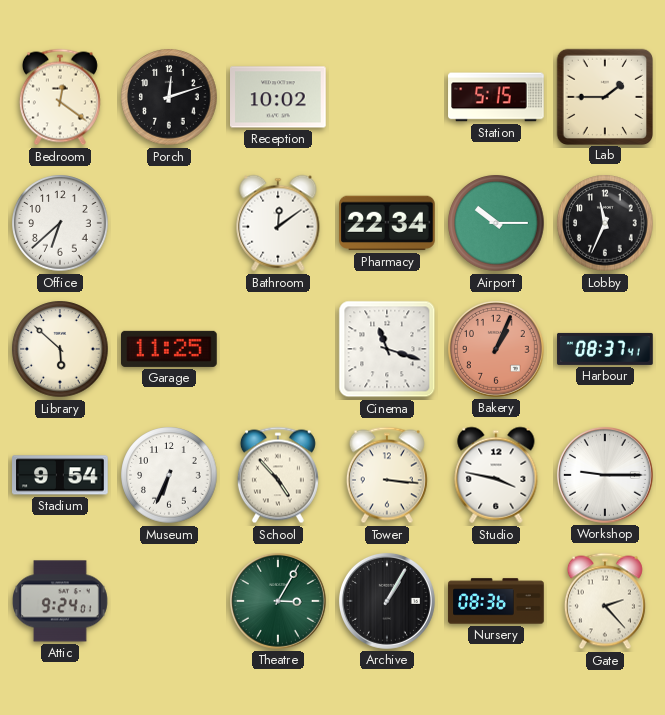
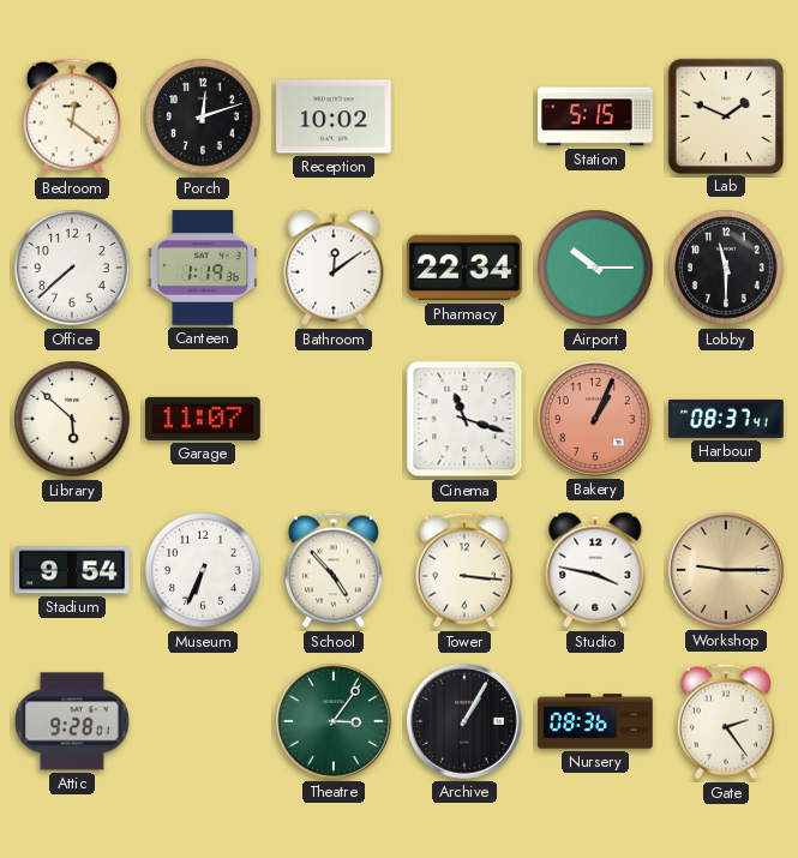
Lab: 1:45 -> 1:49 (725, 115)
Office: 6:38 -> 7:38 (72, 268)
Canteen: none -> 1:19 (203, 268)
Lobby: 11:34 -> 11:30 (726, 268)
Garage: 11:25 -> 11:07 (204, 419)
Workshop dial: white -> champagne (726, 570)
Attic: 9:24 -> 9:28 (72, 721)
Theatre: 3:05 -> 3:06 (334, 721)
Gate: 2:23 -> 2:24 (726, 721)
